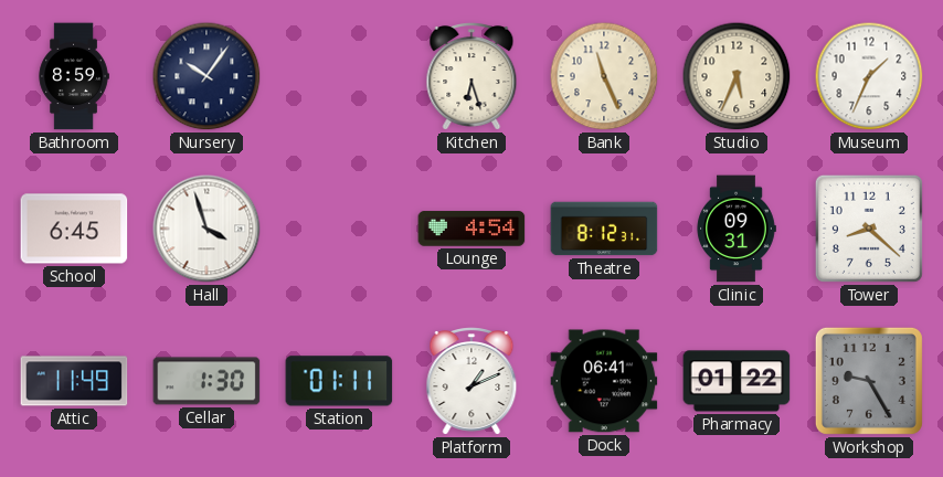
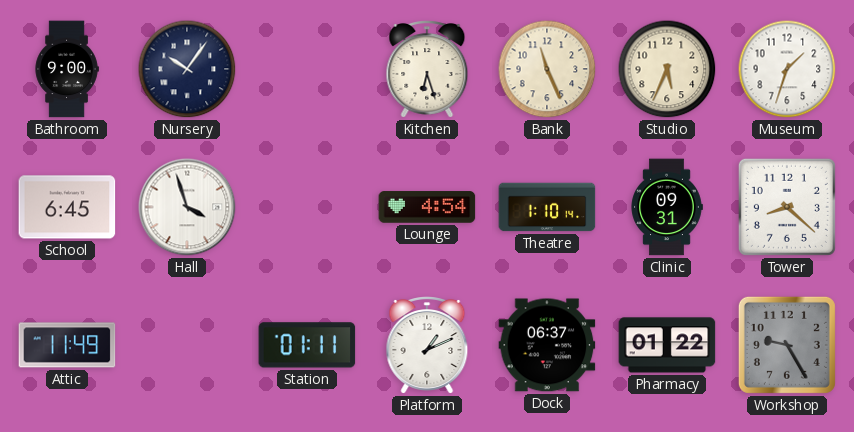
Bathroom: 8:59 -> 9:00 (67, 69)
Museum: 1:34 -> 1:33 (787, 69)
Theatre: 8:12 -> 1:10 (547, 207)
Cellar: 1:30 -> none (206, 381)
Dock: 06:41 -> 06:37 (547, 345)
